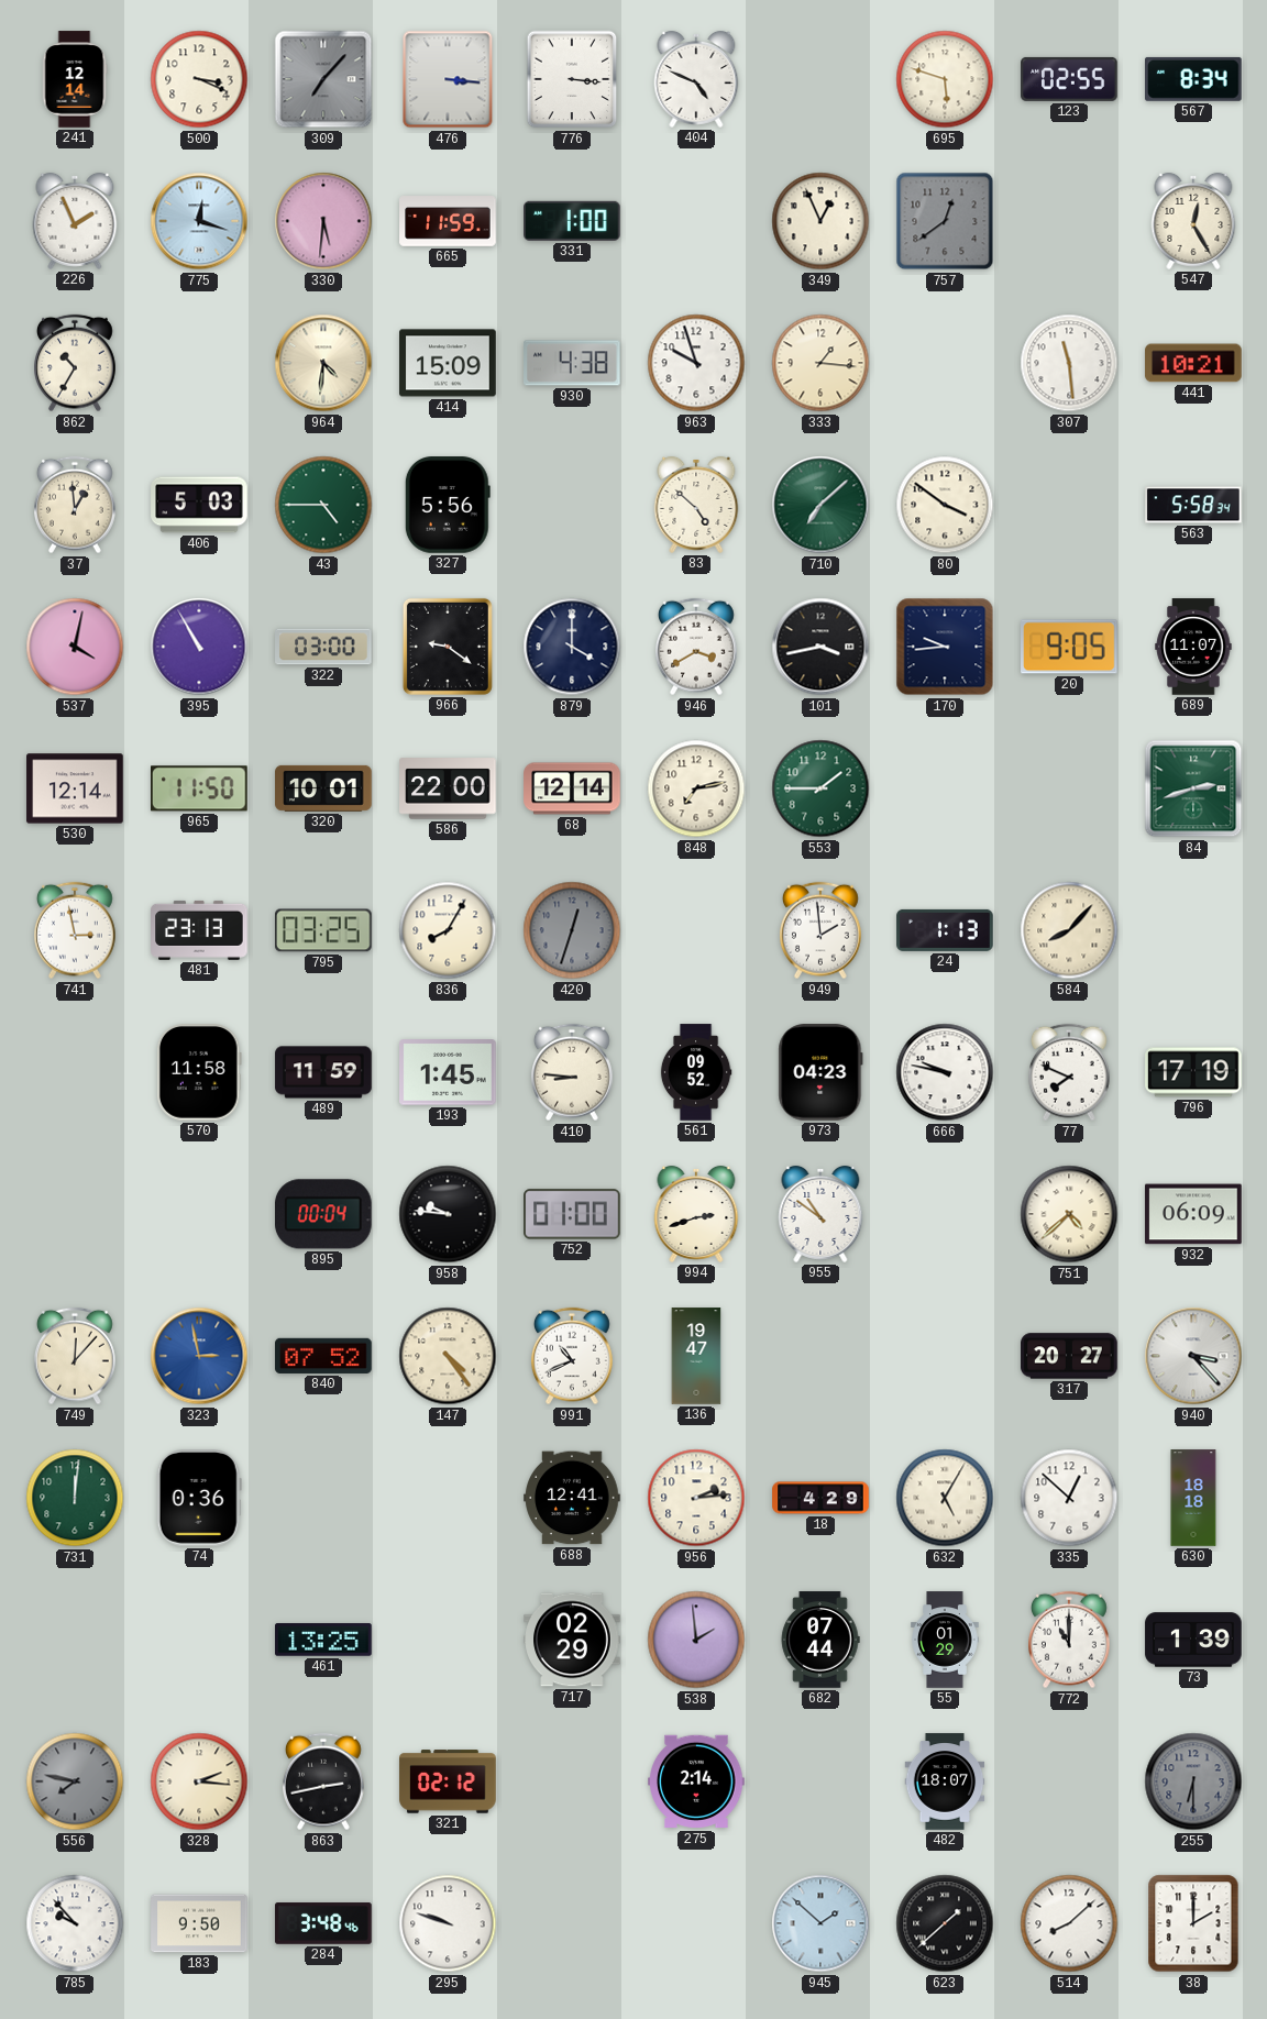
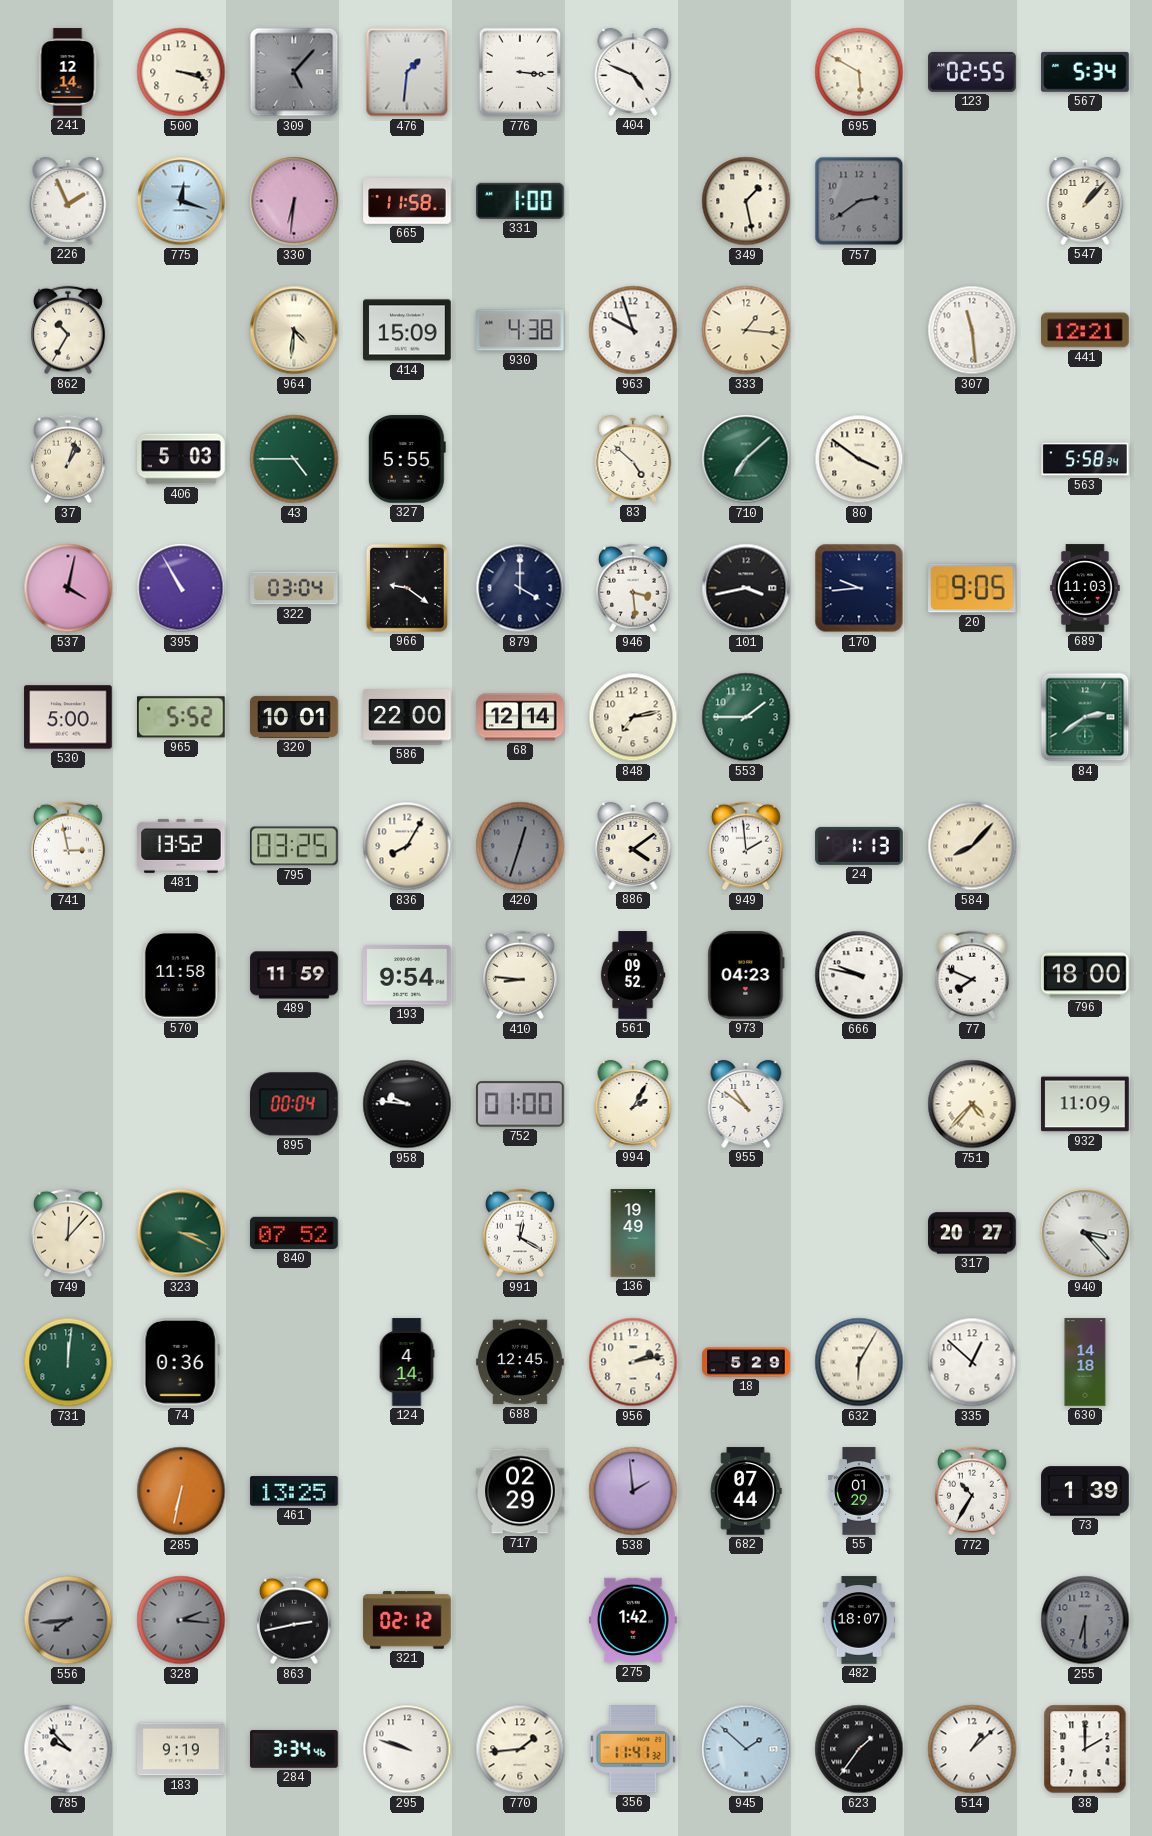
500: 3:19 -> 3:18 (181, 72)
309: 7:07 -> 5:07 (294, 72)
476: 3:16 -> 1:31 (407, 72)
695: 5:48 -> 5:50 (859, 72)
567: 8:34 -> 5:34 (1086, 72)
330: 5:31 -> 6:31 (294, 201)
665: 11:59 -> 11:58 (407, 201)
349: 12:56 -> 1:28 (746, 201)
757: 12:39 -> 2:39 (859, 201)
547: 12:25 -> 1:07 (1085, 201)
441: 10:21 -> 12:21 (1085, 330)
37: 12:59 -> 1:03 (69, 459)
327: 5:56 -> 5:55 (407, 459)
322: 03:00 -> 03:04 (294, 588)
946: 3:40 -> 3:29 (634, 588)
689: 11:07 -> 11:03 (1085, 588)
530: 12:14 -> 5:00 (68, 717)
965: 11:50 -> 5:52 (182, 717)
84: 2:42 -> 2:39 (1085, 717)
481: 23:13 -> 13:52 (181, 846)
886: none -> 4:09 (633, 846)
193: 1:45 -> 9:54 (407, 975)
796: 17:19 -> 18:00 (1085, 975)
994: 2:42 -> 2:05 (633, 1104)
751: 4:38 -> 4:37 (972, 1104)
932: 06:09 -> 11:09 (1085, 1104)
323: 2:58 -> 3:19 (181, 1233)
323 dial: blue -> green (181, 1233)
147: 4:24 -> none (448, 1356)
991: 10:41 -> 12:20 (521, 1233)
136: 19:47 -> 19:49 (633, 1233)
124: none -> 4:14 (407, 1362)
688: 12:41 -> 12:45 (520, 1362)
956: 2:14 -> 2:13 (633, 1362)
18: 4:29 -> 5:29 (746, 1362)
632: 5:05 -> 6:05 (859, 1362)
630: 18:18 -> 14:18 (1085, 1362)
285: none -> 6:32 (181, 1491)
772: 11:00 -> 10:35 (973, 1491)
556: 7:47 -> 7:44 (68, 1620)
328 dial: cream -> grey (181, 1620)
275: 2:14 -> 1:42 (633, 1620)
183: 9:50 -> 9:19 (181, 1749)
284: 3:48 -> 3:34 (294, 1749)
770: none -> 1:44 (520, 1749)
356: none -> 11:41 (633, 1749)
623: 1:38 -> 1:36 (859, 1749)
514: 8:08 -> 1:08 (972, 1749)
